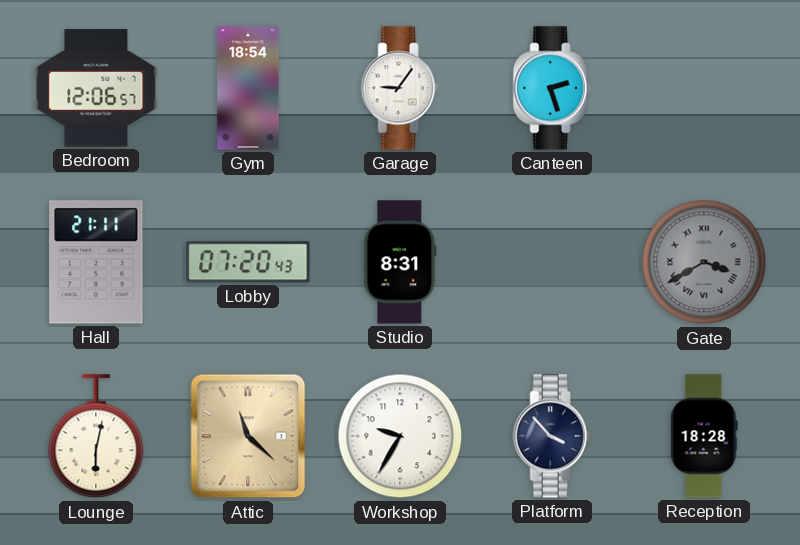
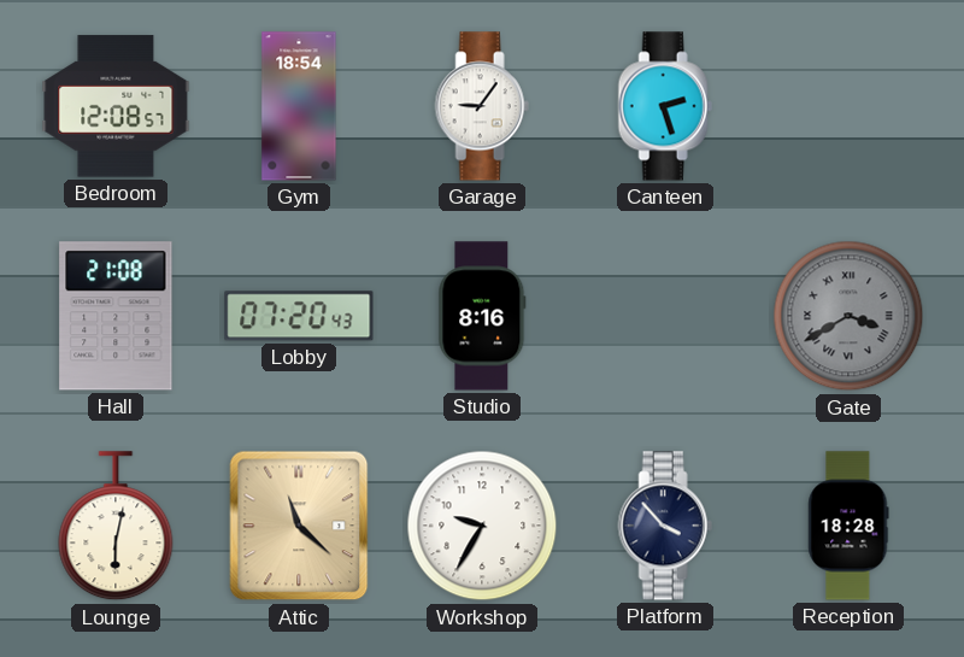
Bedroom: 12:06 -> 12:08 (116, 106)
Hall: 21:11 -> 21:08 (116, 316)
Studio: 8:31 -> 8:16 (482, 316)
